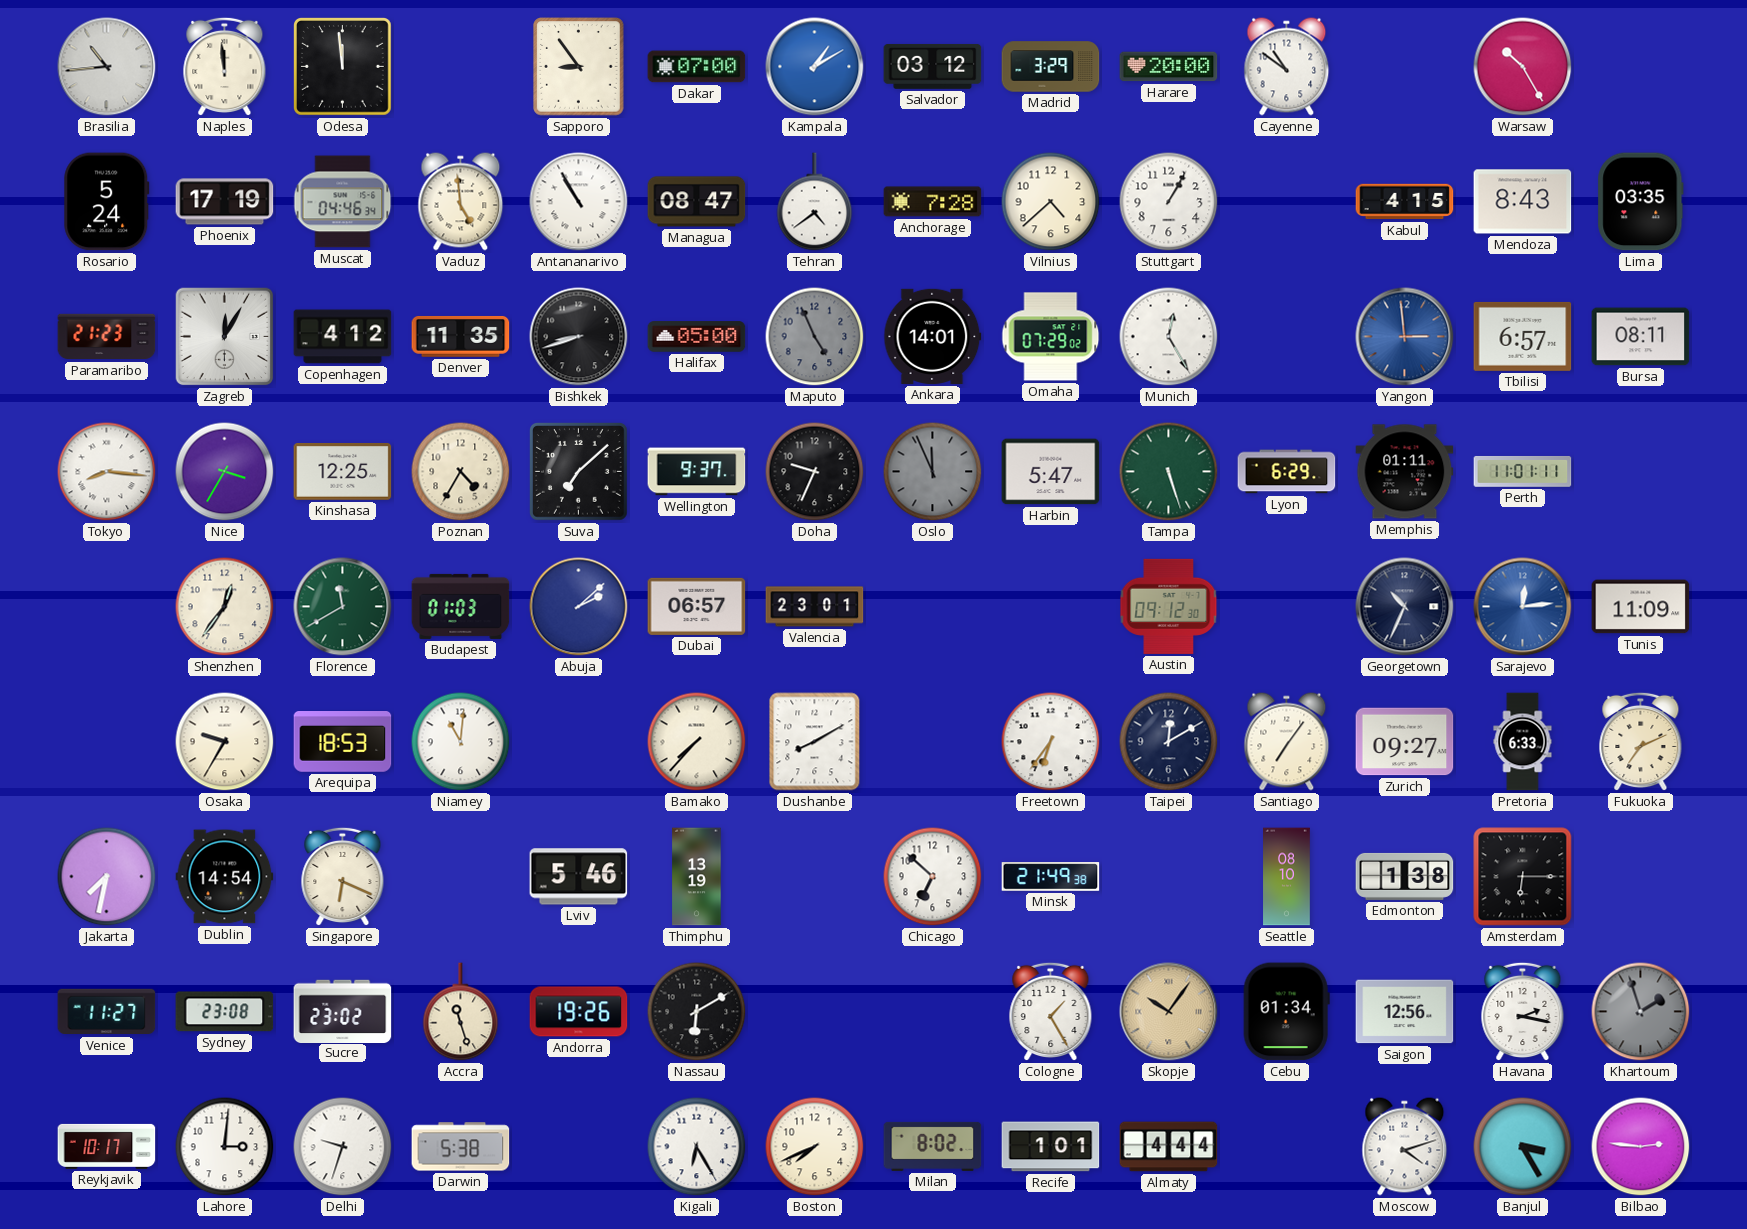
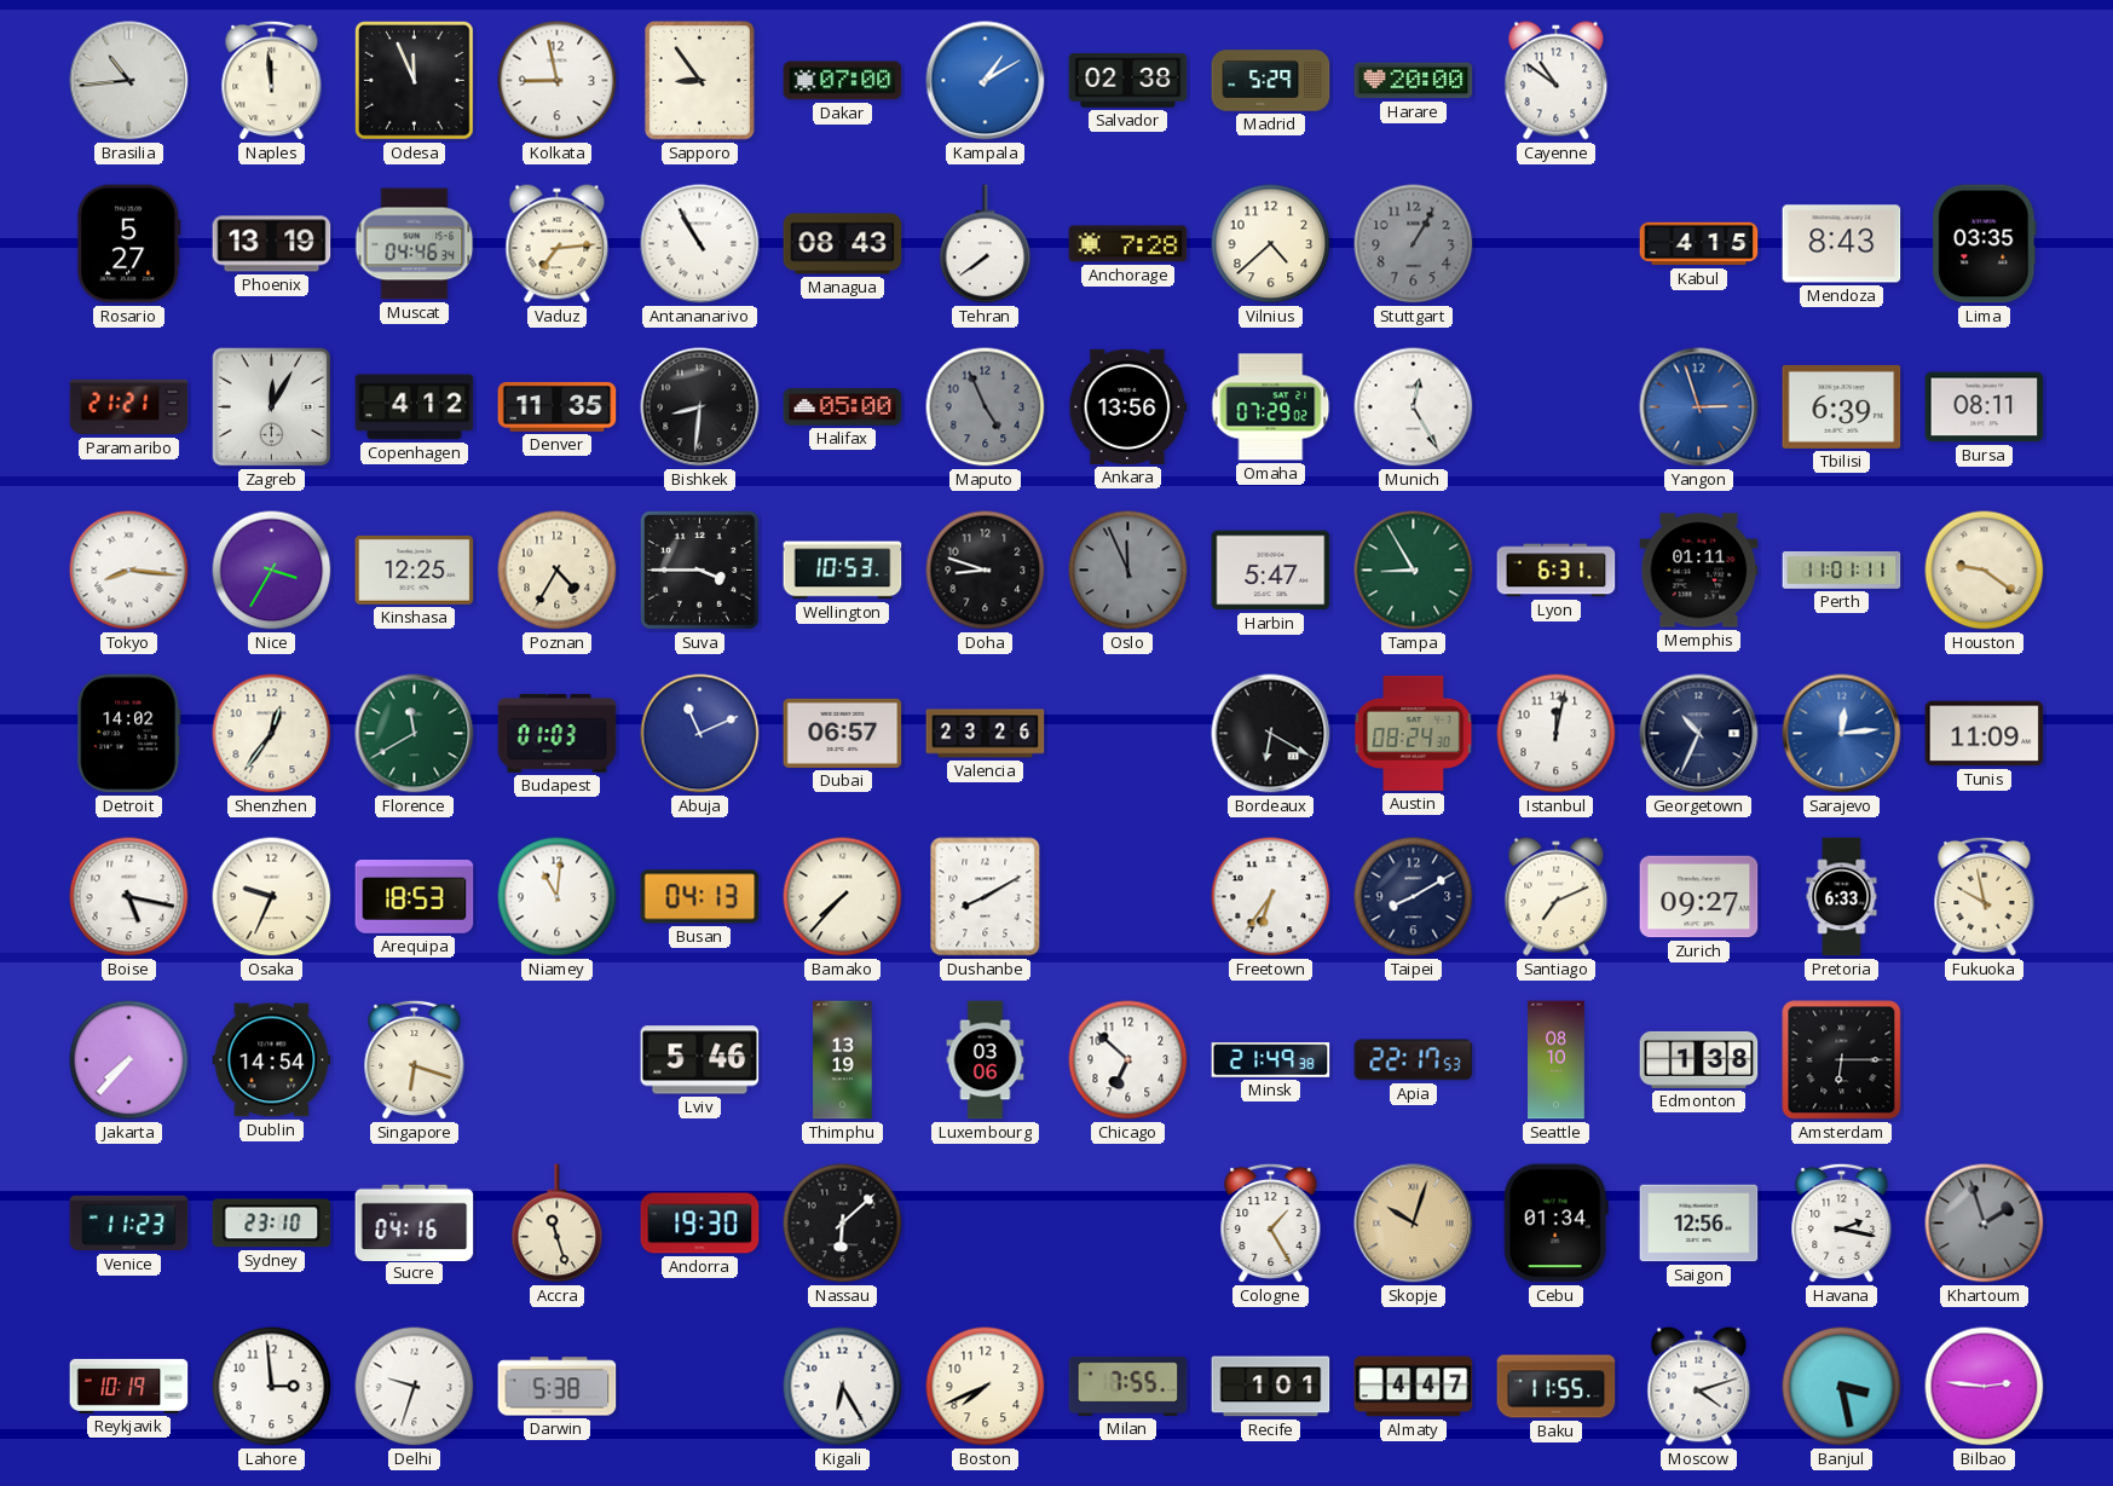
Odesa: 11:59 -> 11:56 (415, 81)
Kolkata: none -> 8:58 (558, 81)
Salvador: 03:12 -> 02:38 (1128, 80)
Madrid: 3:29 -> 5:29 (1271, 81)
Warsaw: 10:25 -> none (1523, 67)
Rosario: 5:24 -> 5:27 (129, 244)
Phoenix: 17:19 -> 13:19 (272, 244)
Vaduz: 4:59 -> 7:14 (558, 244)
Managua: 08:47 -> 08:43 (843, 244)
Tehran: 4:39 -> 7:39 (986, 244)
Stuttgart dial: white -> grey (1414, 244)
Paramaribo: 21:23 -> 21:21 (129, 407)
Bishkek: 8:42 -> 8:31 (700, 407)
Ankara: 14:01 -> 13:56 (1128, 406)
Yangon: 2:59 -> 2:57 (1699, 407)
Tbilisi: 6:57 -> 6:39 (1842, 406)
Suva: 7:08 -> 3:45 (700, 571)
Wellington: 9:37 -> 10:53 (843, 571)
Doha: 9:34 -> 8:48 (986, 571)
Tampa: 5:27 -> 8:55 (1414, 571)
Lyon: 6:29 -> 6:31 (1557, 571)
Houston: none -> 9:21 (1985, 571)
Detroit: none -> 14:02 (129, 734)
Abuja: 2:08 -> 11:11 (700, 734)
Valencia: 23:01 -> 23:26 (986, 734)
Bordeaux: none -> 6:20 (1271, 734)
Austin: 09:12 -> 08:24 (1414, 733)
Istanbul: none -> 12:02 (1557, 734)
Boise: none -> 5:17 (129, 897)
Osaka: 9:35 -> 9:34 (272, 897)
Busan: none -> 04:13 (700, 897)
Taipei: 12:10 -> 8:10 (1414, 897)
Santiago: 7:06 -> 7:11 (1557, 897)
Fukuoka: 7:11 -> 9:58 (1985, 897)
Jakarta: 7:32 -> 7:37 (129, 1060)
Singapore: 6:19 -> 6:18 (415, 1060)
Luxembourg: none -> 03:06 (986, 1060)
Apia: none -> 22:17 (1414, 1060)
Venice: 11:27 -> 11:23 (129, 1224)
Sydney: 23:08 -> 23:10 (272, 1224)
Sucre: 23:02 -> 04:16 (415, 1222)
Andorra: 19:26 -> 19:30 (700, 1224)
Nassau: 6:10 -> 6:08 (843, 1224)
Skopje: 10:06 -> 10:03 (1414, 1224)
Reykjavik: 10:17 -> 10:19 (129, 1386)
Lahore: 3:01 -> 2:59 (272, 1387)
Milan: 8:02 -> 7:55 (1128, 1386)
Almaty: 4:44 -> 4:47 (1414, 1387)
Baku: none -> 11:55 (1557, 1387)
Banjul: 3:25 -> 3:28 (1842, 1387)
